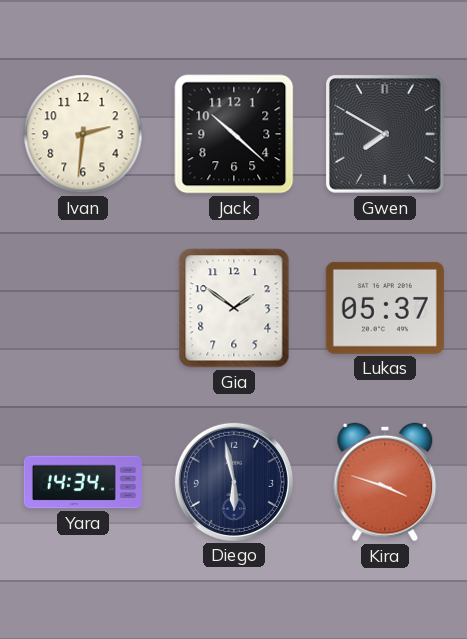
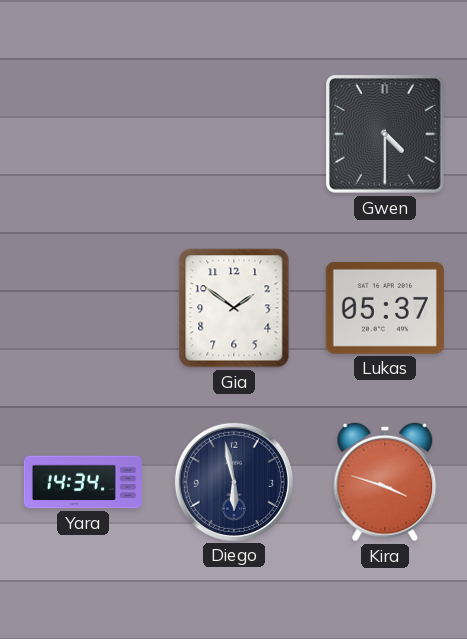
Ivan: 2:31 -> none (83, 134)
Jack: 10:22 -> none (234, 134)
Gwen: 7:50 -> 4:30 (385, 134)
